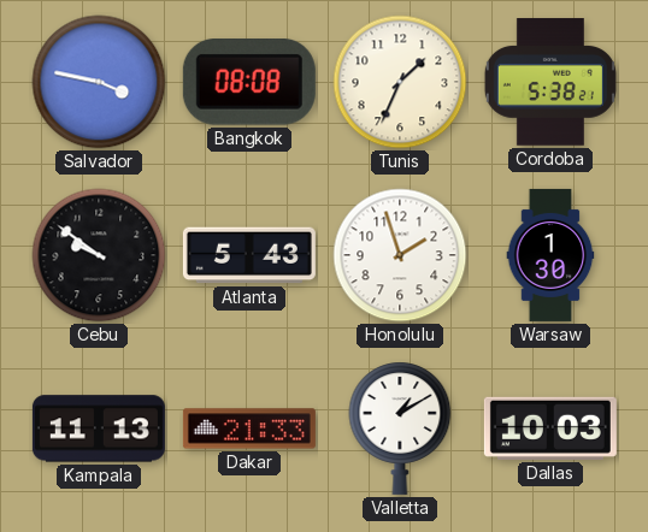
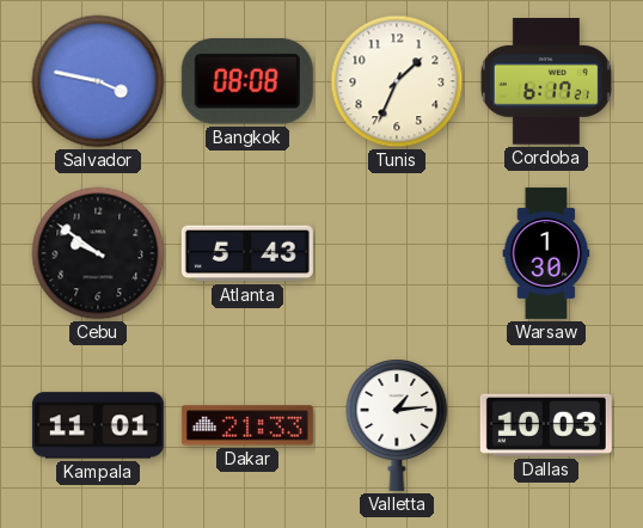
Cordoba: 5:38 -> 6:17 (546, 81)
Honolulu: 1:57 -> none (400, 255)
Kampala: 11:13 -> 11:01 (98, 425)
Valletta: 1:10 -> 1:14 (397, 425)
